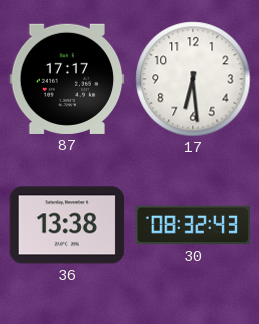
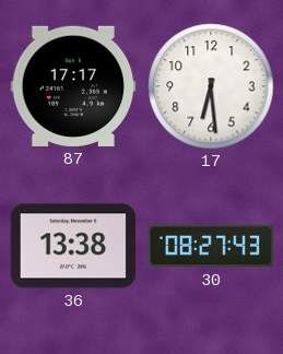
30: 08:32 -> 08:27 (211, 246)
